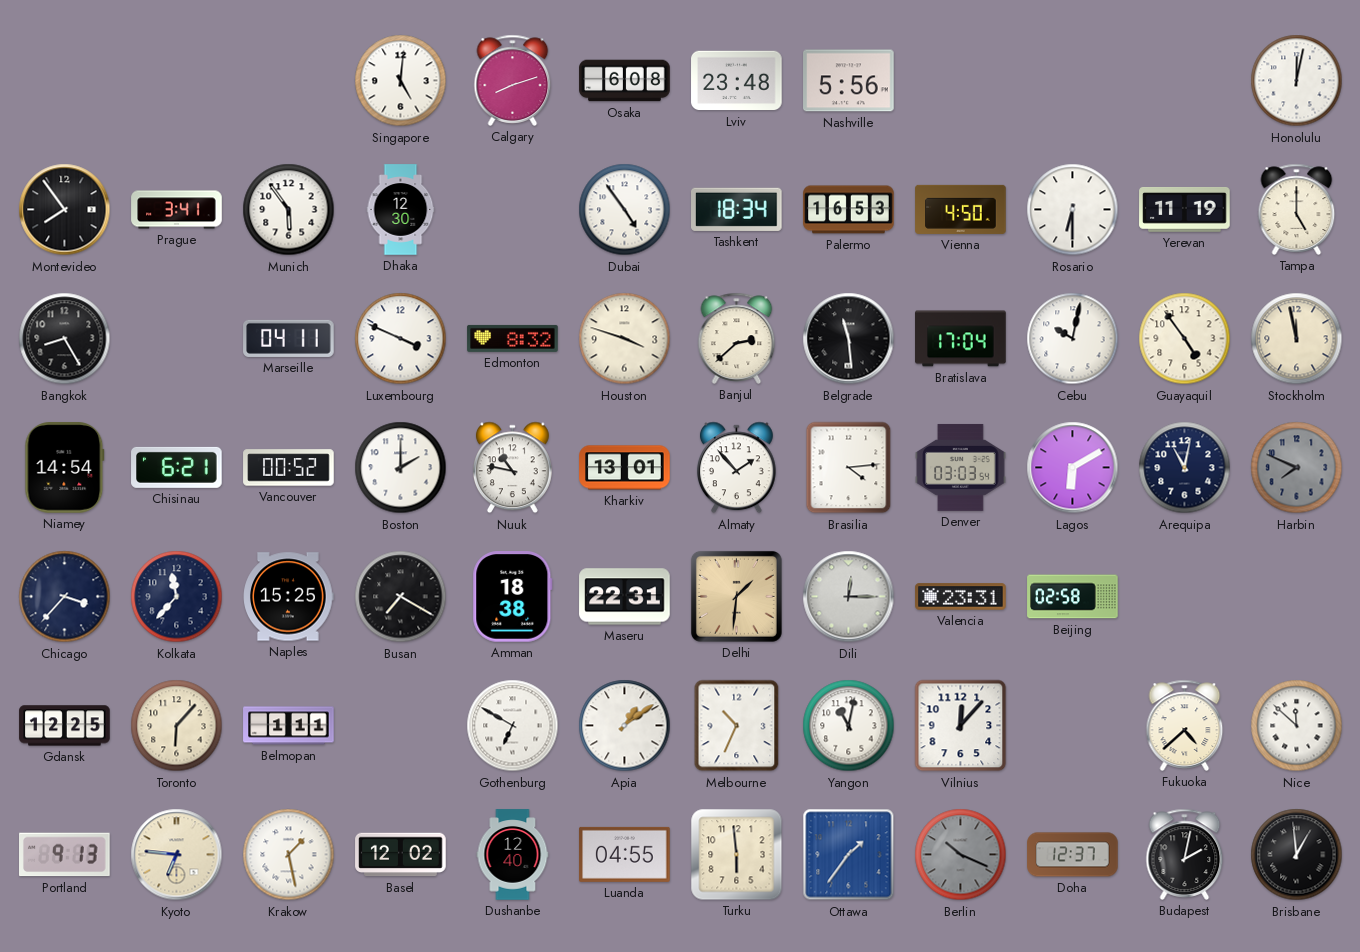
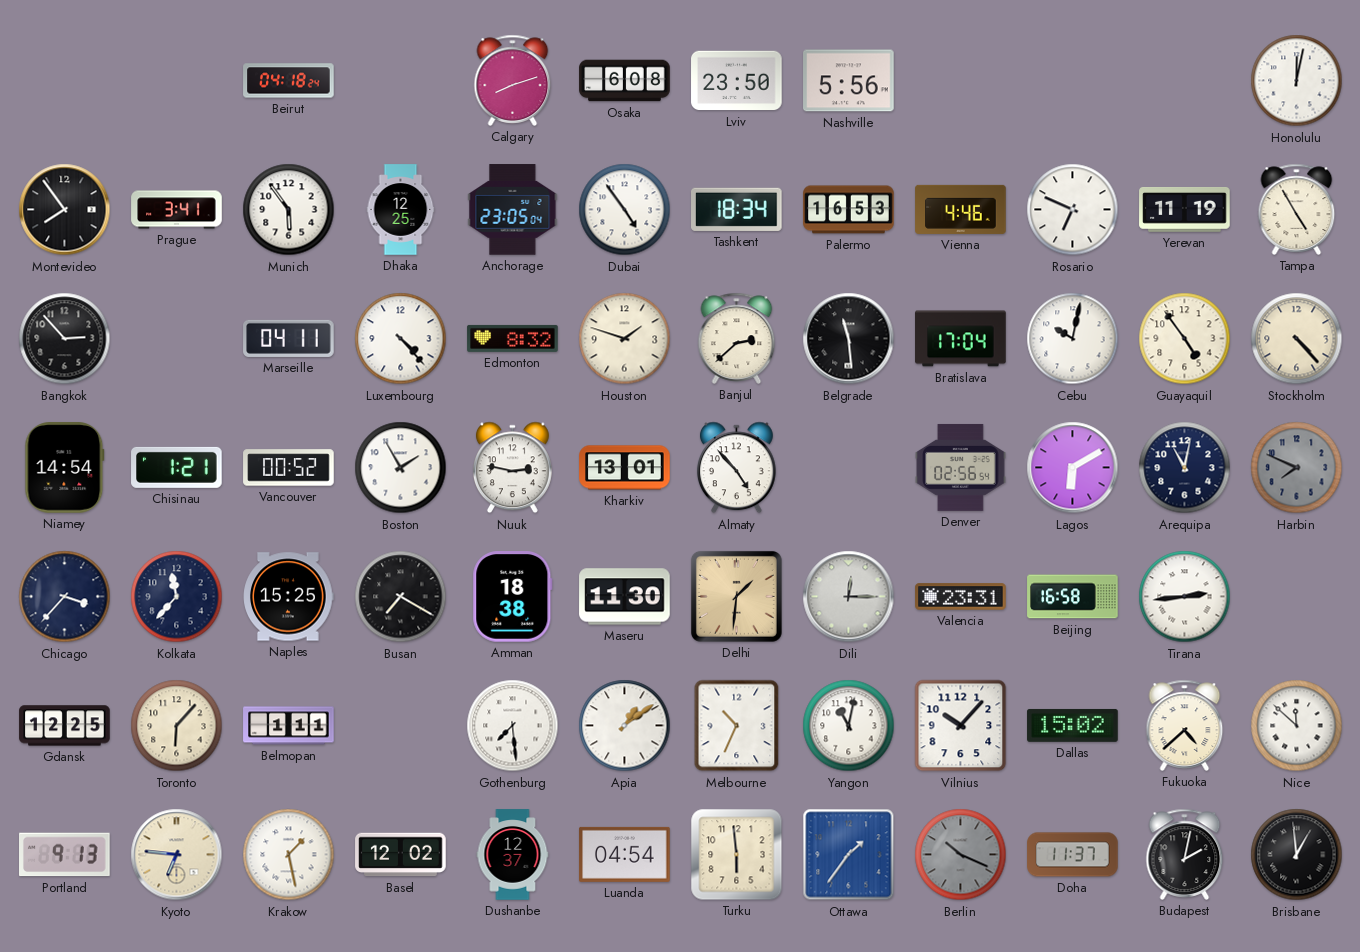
Beirut: none -> 04:18 (289, 81)
Singapore: 5:01 -> none (401, 81)
Lviv: 23:48 -> 23:50 (737, 81)
Dhaka: 12:30 -> 12:25 (401, 210)
Anchorage: none -> 23:05 (513, 210)
Vienna: 4:50 -> 4:46 (961, 209)
Rosario: 6:30 -> 6:49 (1073, 210)
Tampa: 5:00 -> 4:55 (1297, 209)
Bangkok: 8:25 -> 2:53 (65, 339)
Luxembourg: 3:49 -> 4:23 (401, 339)
Houston: 3:48 -> 1:48 (625, 339)
Stockholm: 11:58 -> 4:23 (1297, 339)
Chisinau: 6:21 -> 1:21 (177, 467)
Boston: 2:00 -> 1:55 (401, 468)
Nuuk: 10:47 -> 2:47 (512, 468)
Almaty: 1:53 -> 4:53 (736, 468)
Brasilia: 4:14 -> none (849, 468)
Denver: 03:03 -> 02:56 (961, 467)
Maseru: 22:31 -> 11:30 (625, 597)
Beijing: 02:58 -> 16:58 (1073, 597)
Tirana: none -> 2:44 (1185, 597)
Gothenburg: 6:50 -> 7:29 (513, 726)
Vilnius: 12:07 -> 10:07 (961, 726)
Dallas: none -> 15:02 (1073, 726)
Dushanbe: 12:40 -> 12:37 (513, 855)
Luanda: 04:55 -> 04:54 (625, 854)
Doha: 12:37 -> 11:37 (1073, 855)
